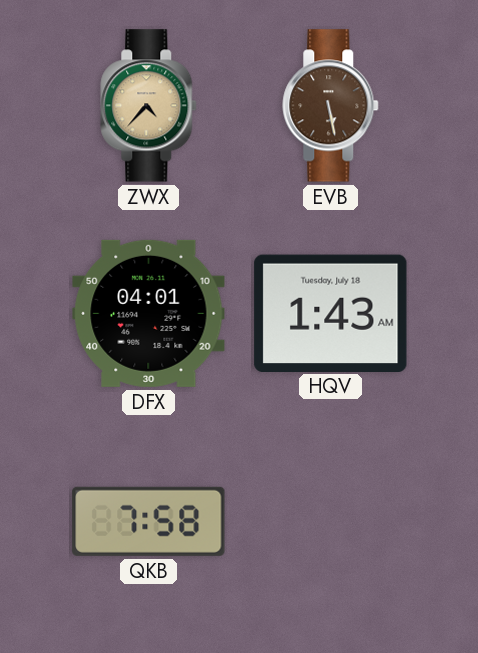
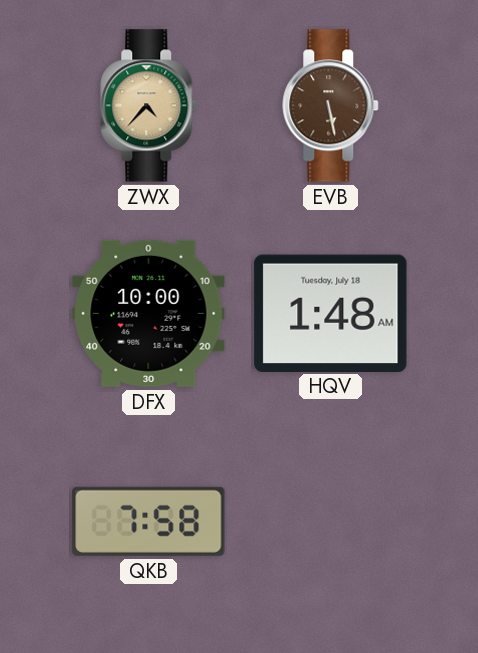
DFX: 04:01 -> 10:00 (149, 313)
HQV: 1:43 -> 1:48 (331, 313)
